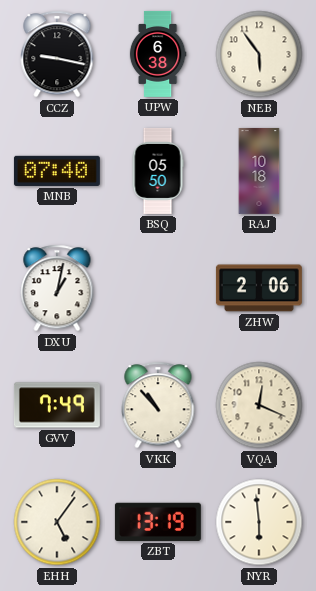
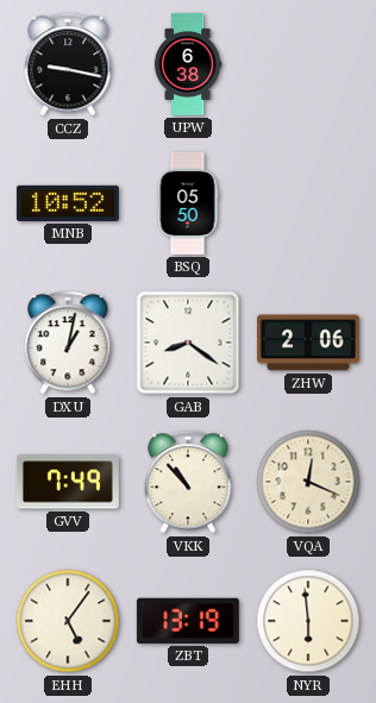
NEB: 5:54 -> none (259, 54)
MNB: 07:40 -> 10:52 (68, 203)
RAJ: 10:18 -> none (259, 171)
GAB: none -> 8:21 (188, 343)
